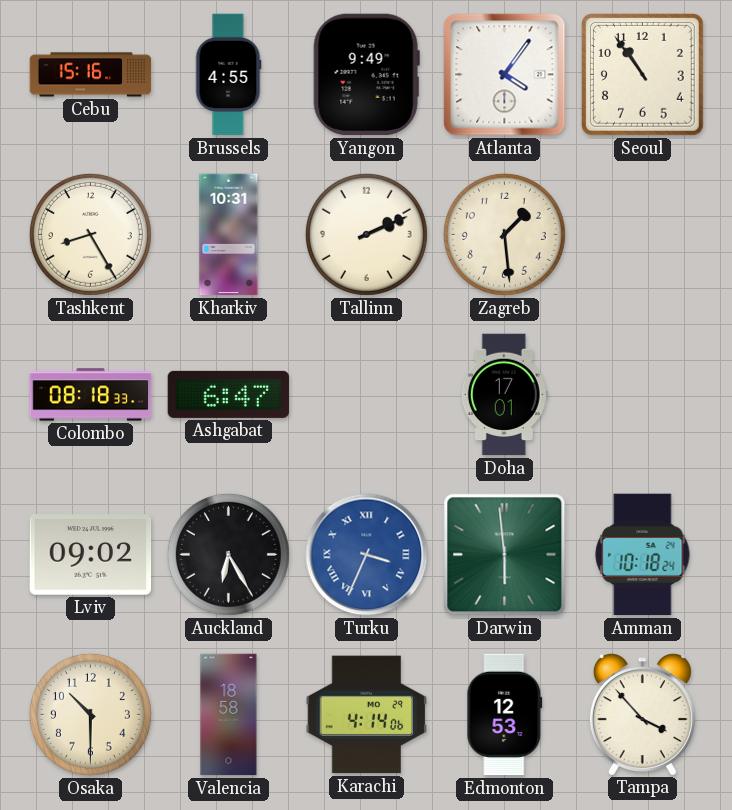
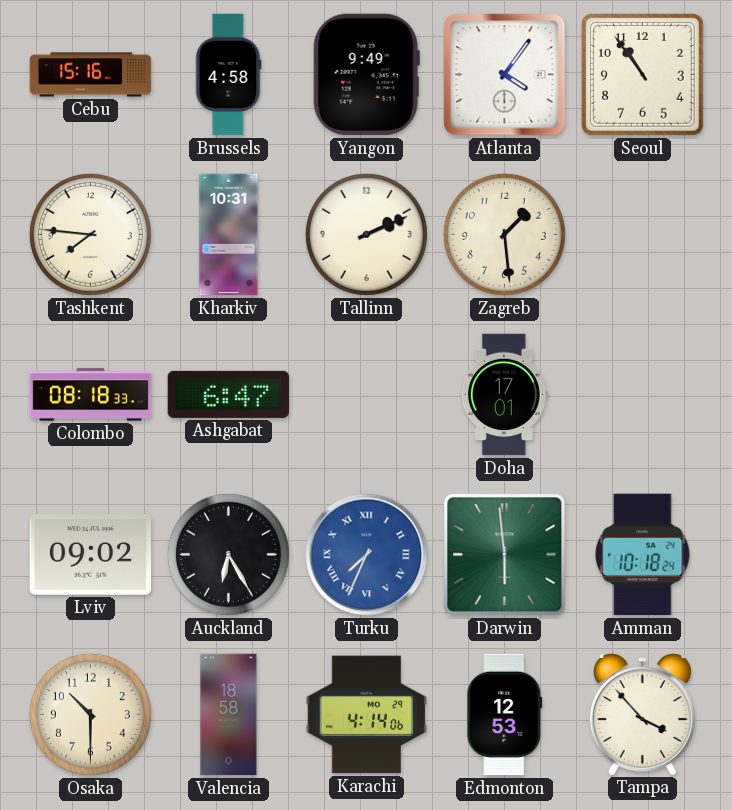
Brussels: 4:55 -> 4:58 (228, 75)
Tashkent: 8:25 -> 7:46 (90, 234)
Turku: 3:34 -> 7:34 (367, 555)
